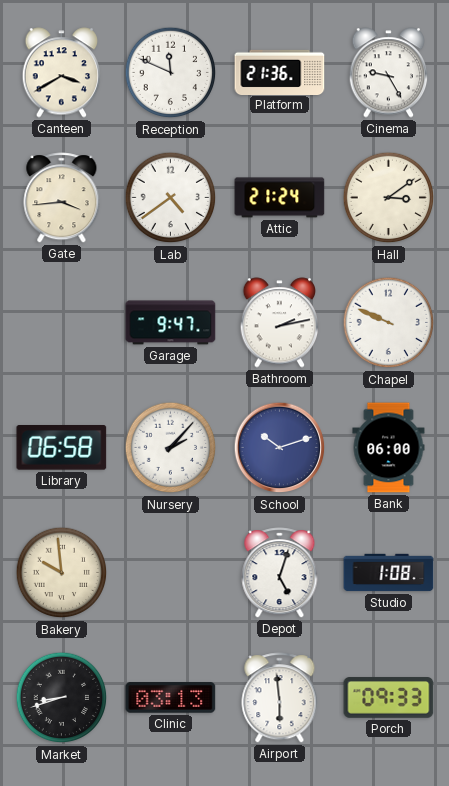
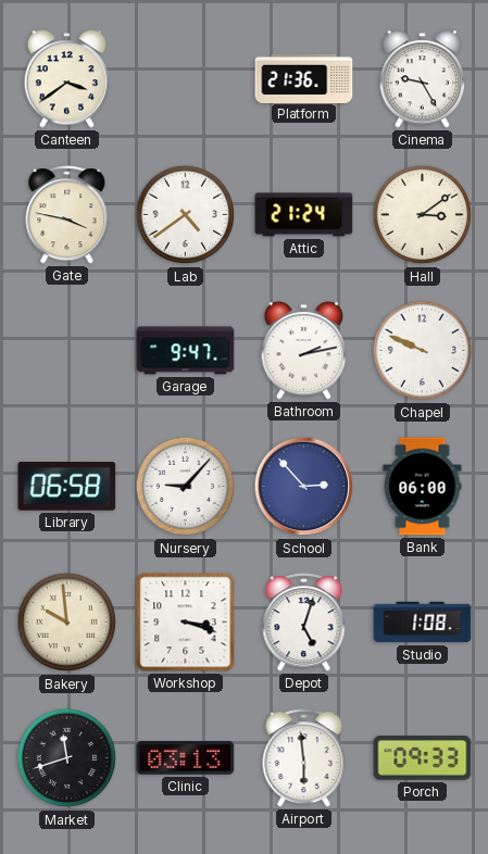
Canteen: 3:40 -> 3:39 (67, 79)
Reception: 11:49 -> none (171, 73)
Gate: 3:44 -> 3:47 (67, 215)
Nursery: 2:07 -> 9:07 (186, 487)
School: 10:12 -> 2:53 (304, 487)
Workshop: none -> 3:18 (186, 623)
Market: 8:42 -> 11:42 (67, 758)
